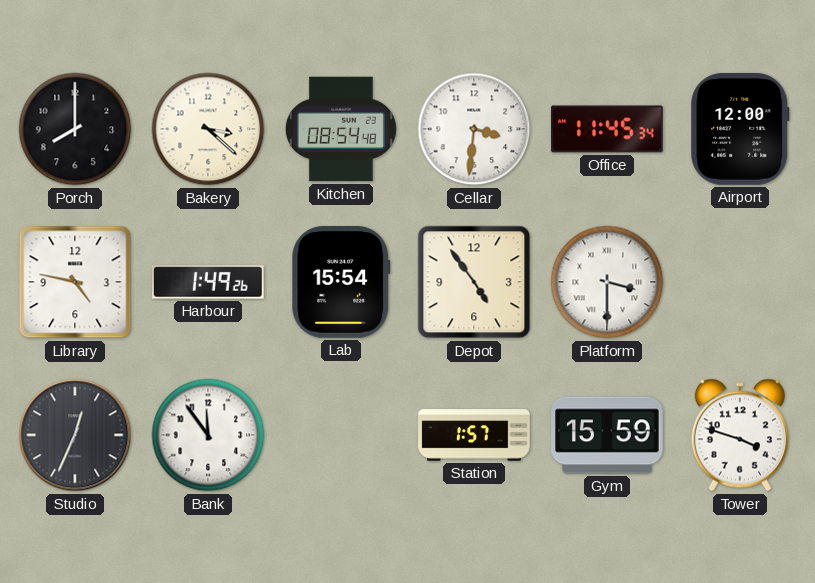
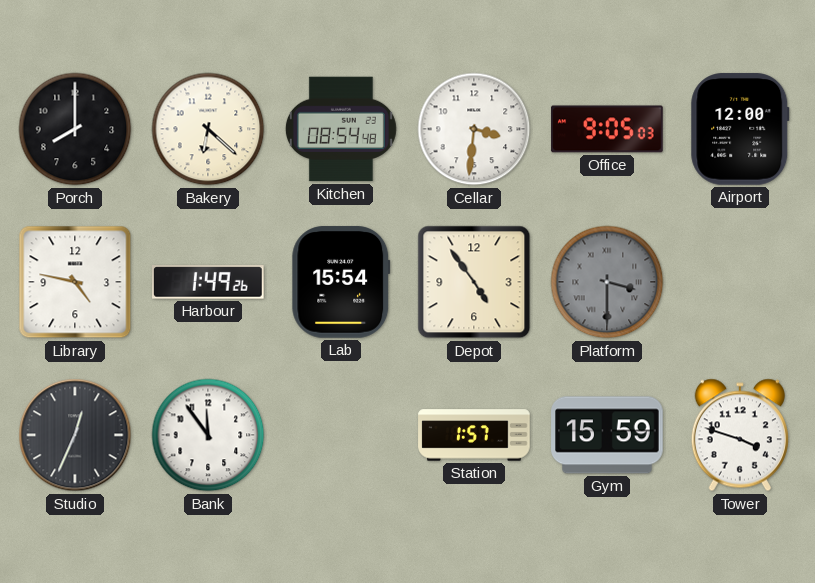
Bakery: 3:22 -> 6:22 (208, 129)
Office: 11:45 -> 9:05 (607, 129)
Platform dial: white -> grey (607, 282)
